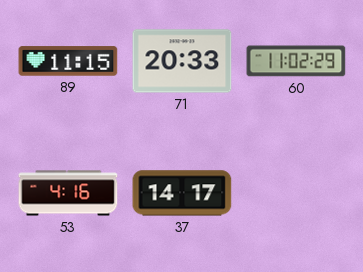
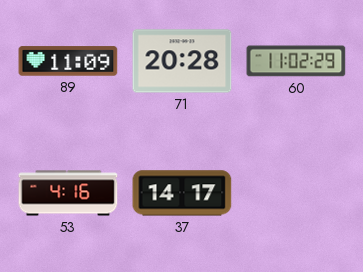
89: 11:15 -> 11:09 (68, 61)
71: 20:33 -> 20:28 (182, 61)
